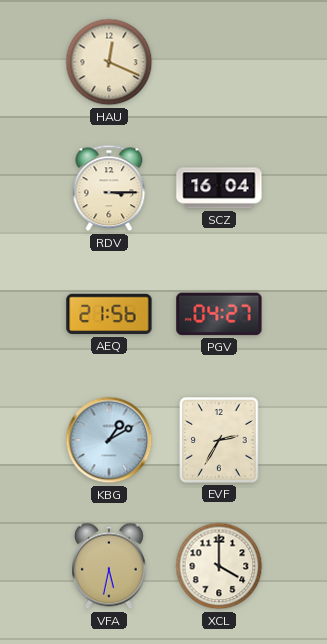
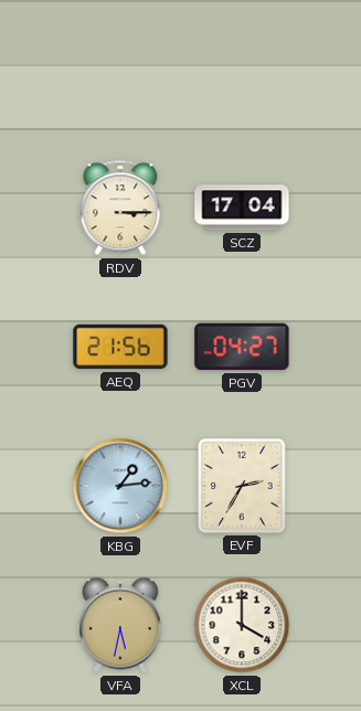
HAU: 12:19 -> none (109, 62)
SCZ: 16:04 -> 17:04 (242, 208)
KBG: 1:10 -> 1:14 (120, 486)
